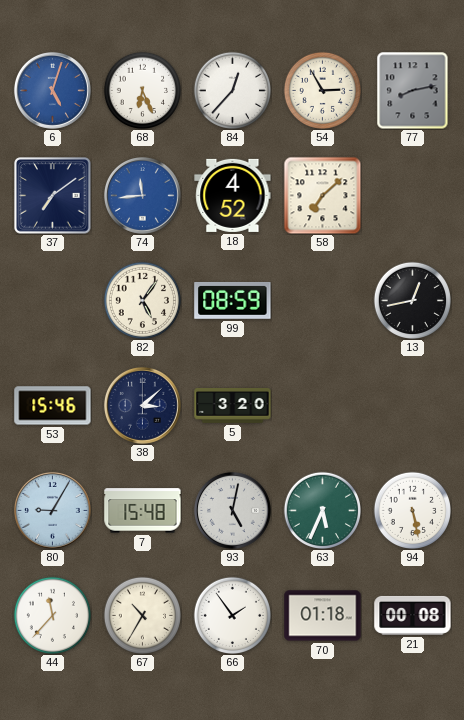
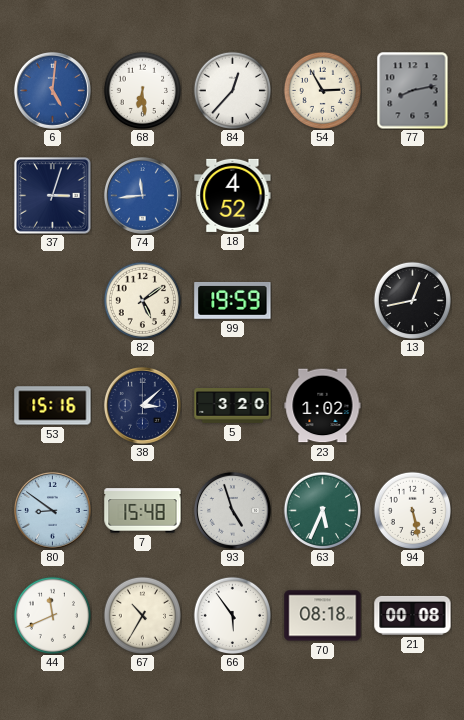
6: 5:03 -> 5:01 (52, 90)
68: 6:26 -> 6:29 (142, 90)
37: 7:09 -> 3:03 (53, 196)
58: 7:08 -> none (322, 195)
82: 5:06 -> 5:09 (142, 300)
99: 08:59 -> 19:59 (233, 300)
53: 15:46 -> 15:16 (53, 406)
23: none -> 1:02 (323, 406)
80: 9:05 -> 8:51 (52, 510)
93: 5:02 -> 4:57 (232, 510)
44: 11:37 -> 11:41 (52, 615)
66: 1:54 -> 5:54 (232, 615)
70: 01:18 -> 08:18 (323, 616)
